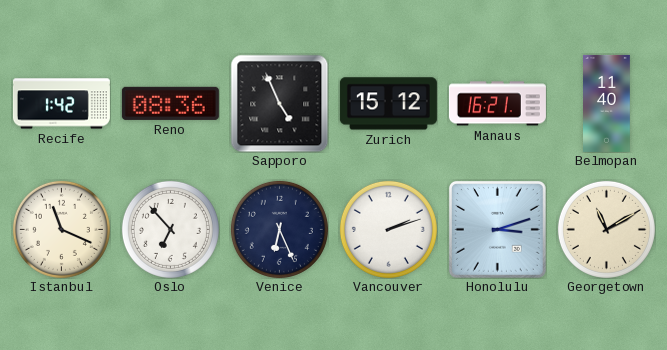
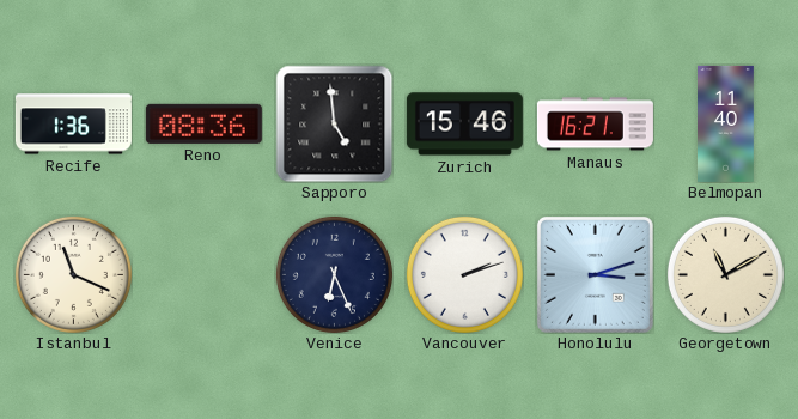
Recife: 1:42 -> 1:36 (73, 125)
Sapporo: 4:56 -> 4:59 (334, 123)
Zurich: 15:12 -> 15:46 (464, 125)
Oslo: 6:53 -> none (170, 229)
